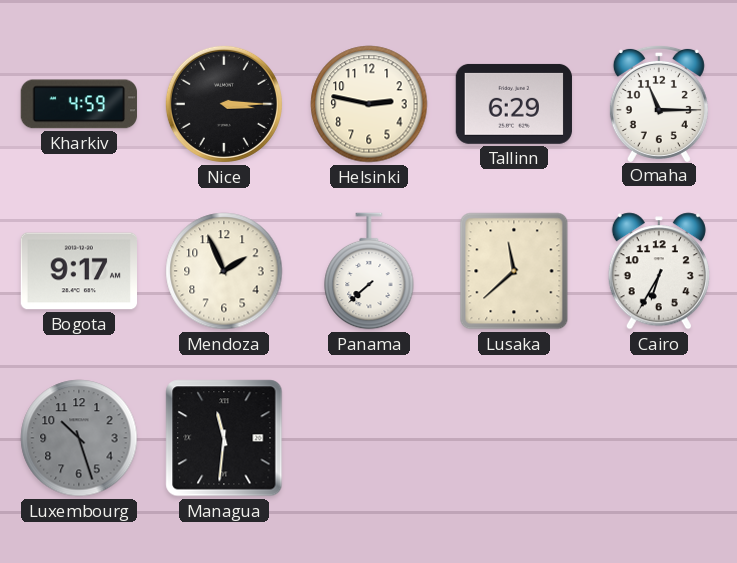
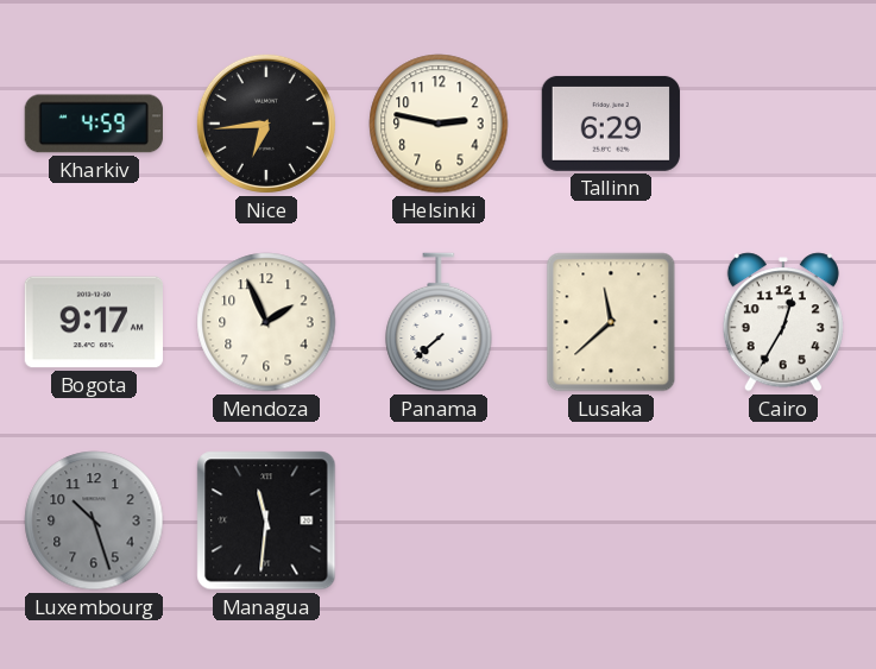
Nice: 3:15 -> 6:44 (266, 124)
Omaha: 11:15 -> none (659, 103)
Cairo: 6:35 -> 12:35 (783, 322)
